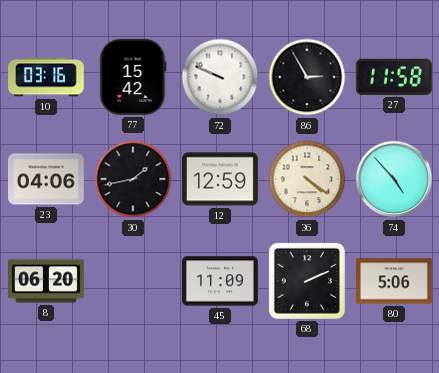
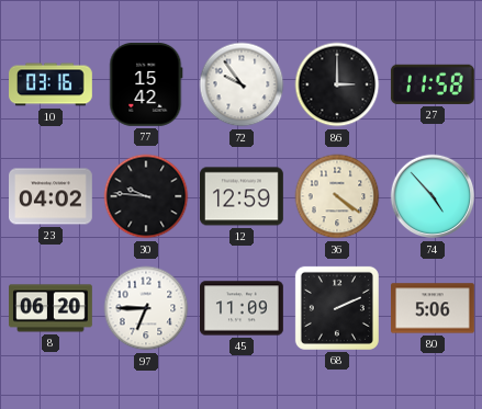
72: 9:49 -> 9:54 (242, 84)
86: 2:55 -> 3:00 (337, 84)
23: 04:06 -> 04:02 (52, 196)
30: 1:43 -> 9:46 (146, 196)
97: none -> 6:45 (146, 308)
